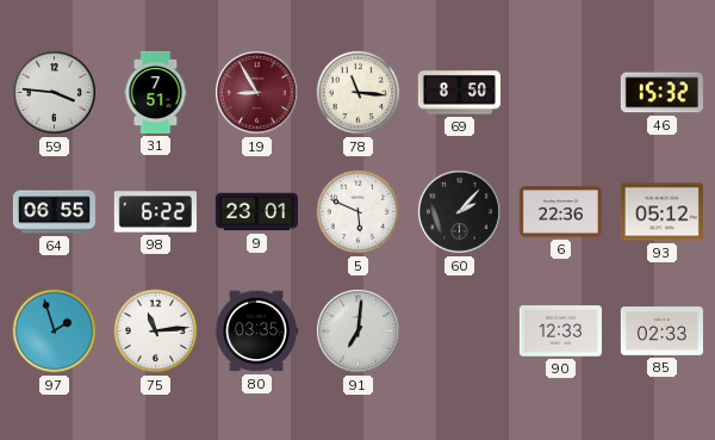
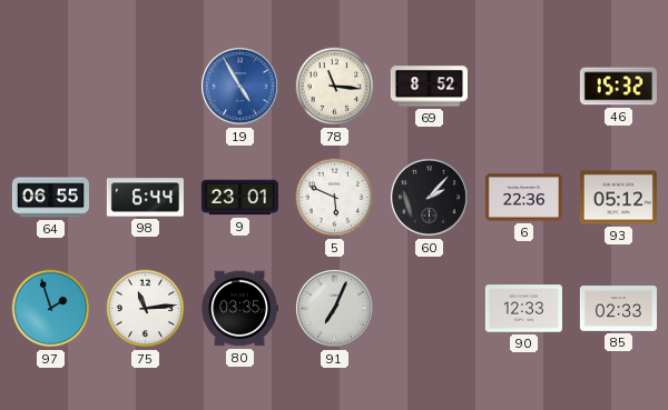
59: 3:46 -> none (54, 92)
31: 7:51 -> none (156, 92)
19: 8:55 -> 4:55 (239, 86)
19 dial: burgundy -> blue (239, 86)
69: 8:50 -> 8:52 (429, 87)
98: 6:22 -> 6:44 (145, 198)
91: 7:01 -> 7:04 (334, 308)
